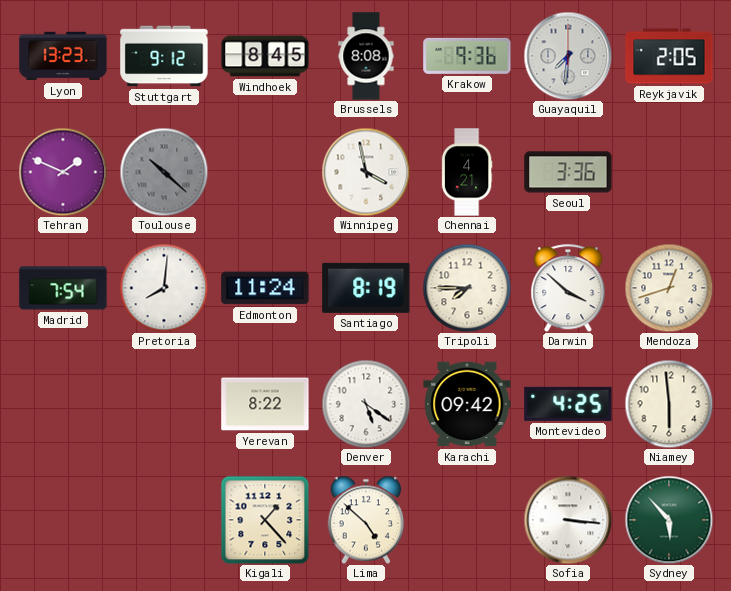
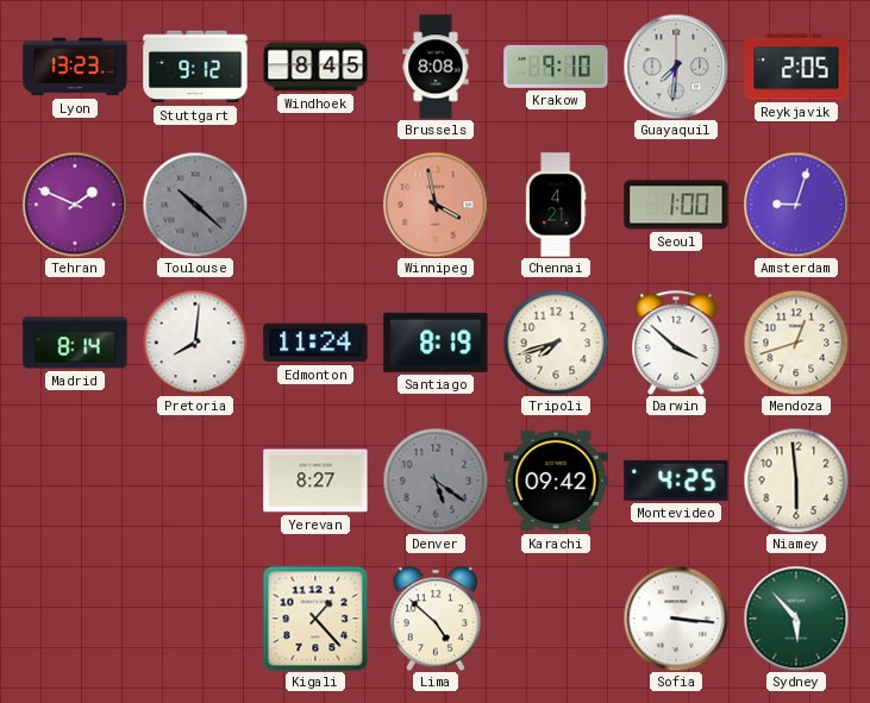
Krakow: 9:36 -> 9:10 (556, 67)
Winnipeg dial: white -> salmon (436, 205)
Seoul: 3:36 -> 1:00 (676, 205)
Amsterdam: none -> 9:03 (796, 205)
Madrid: 7:54 -> 8:14 (75, 343)
Tripoli: 7:45 -> 7:42 (556, 343)
Yerevan: 8:22 -> 8:27 (315, 481)
Denver dial: white -> grey (436, 481)
